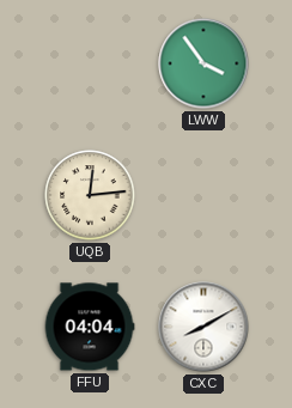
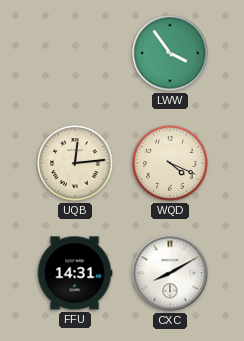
WQD: none -> 4:19 (170, 163)
FFU: 04:04 -> 14:31 (75, 273)
